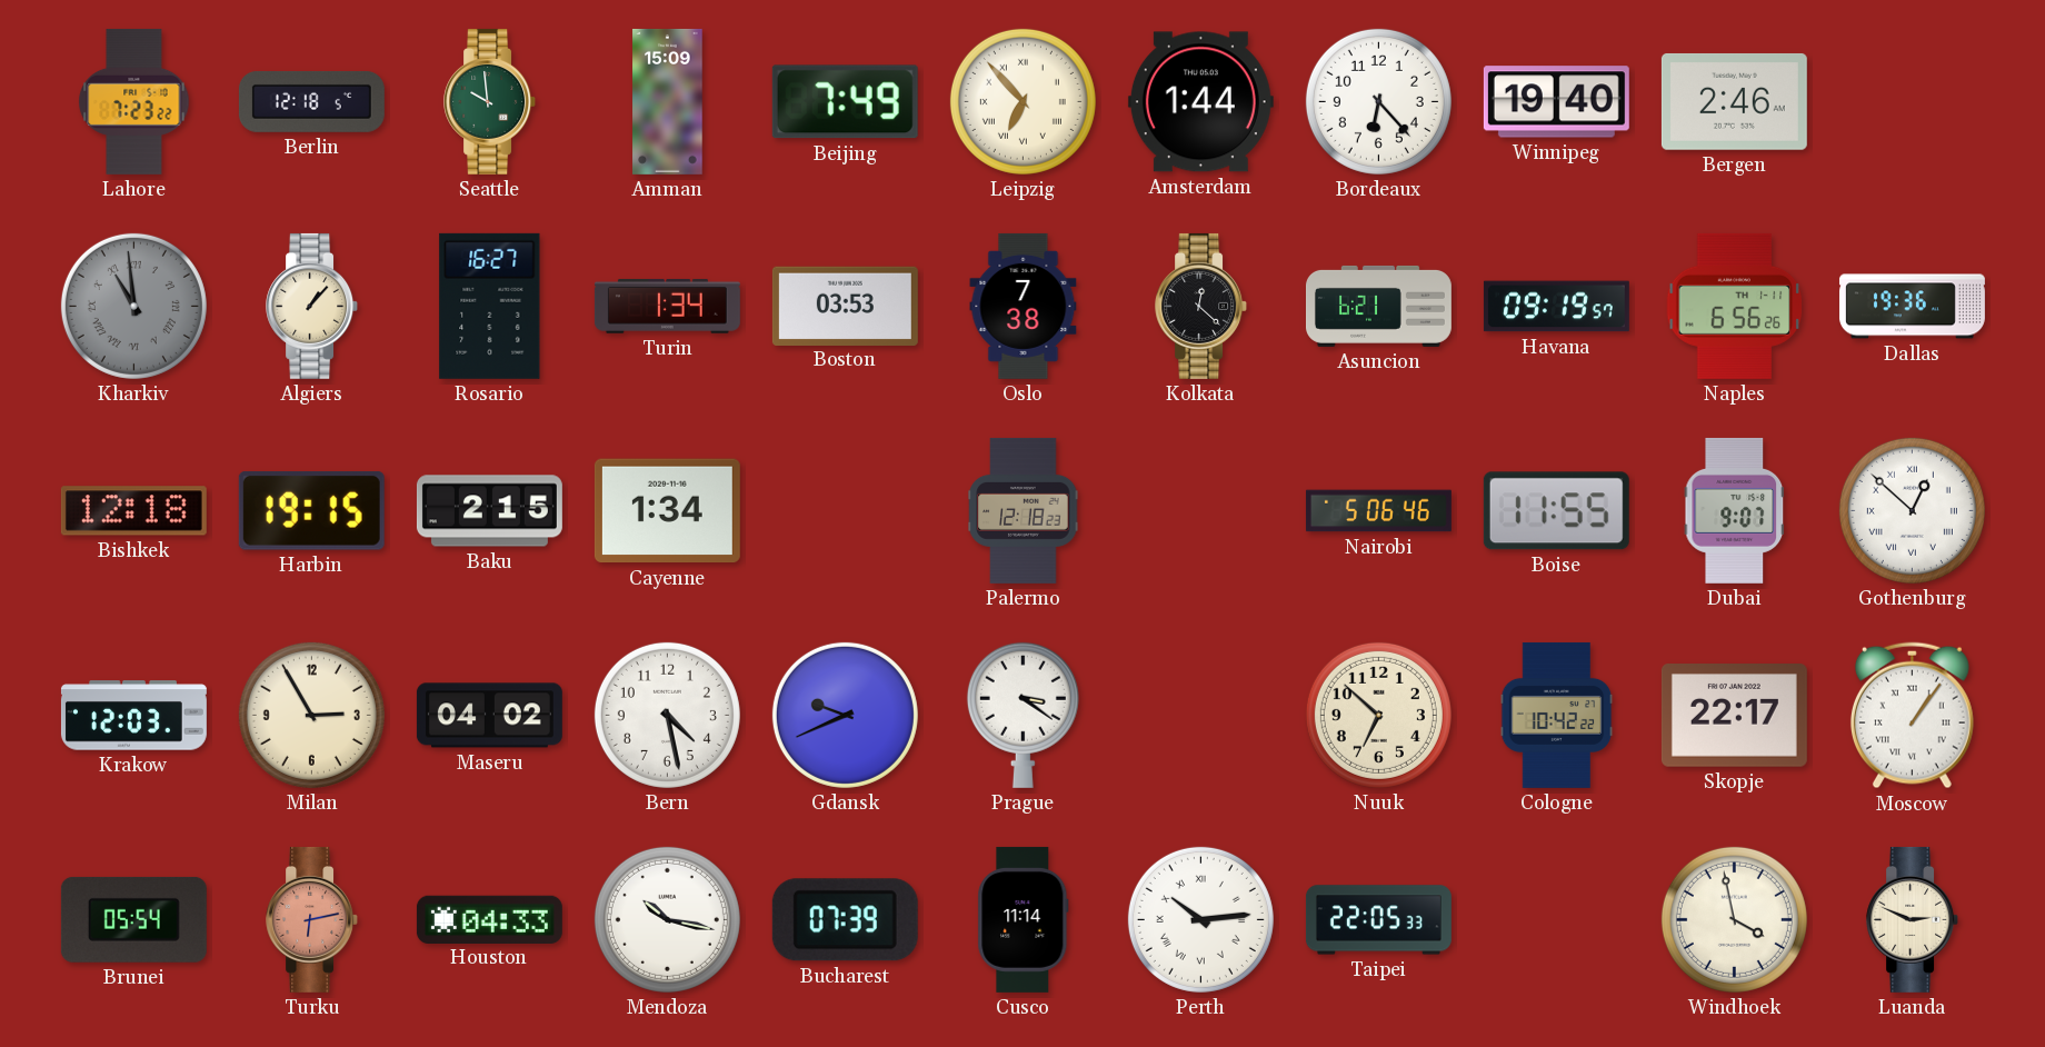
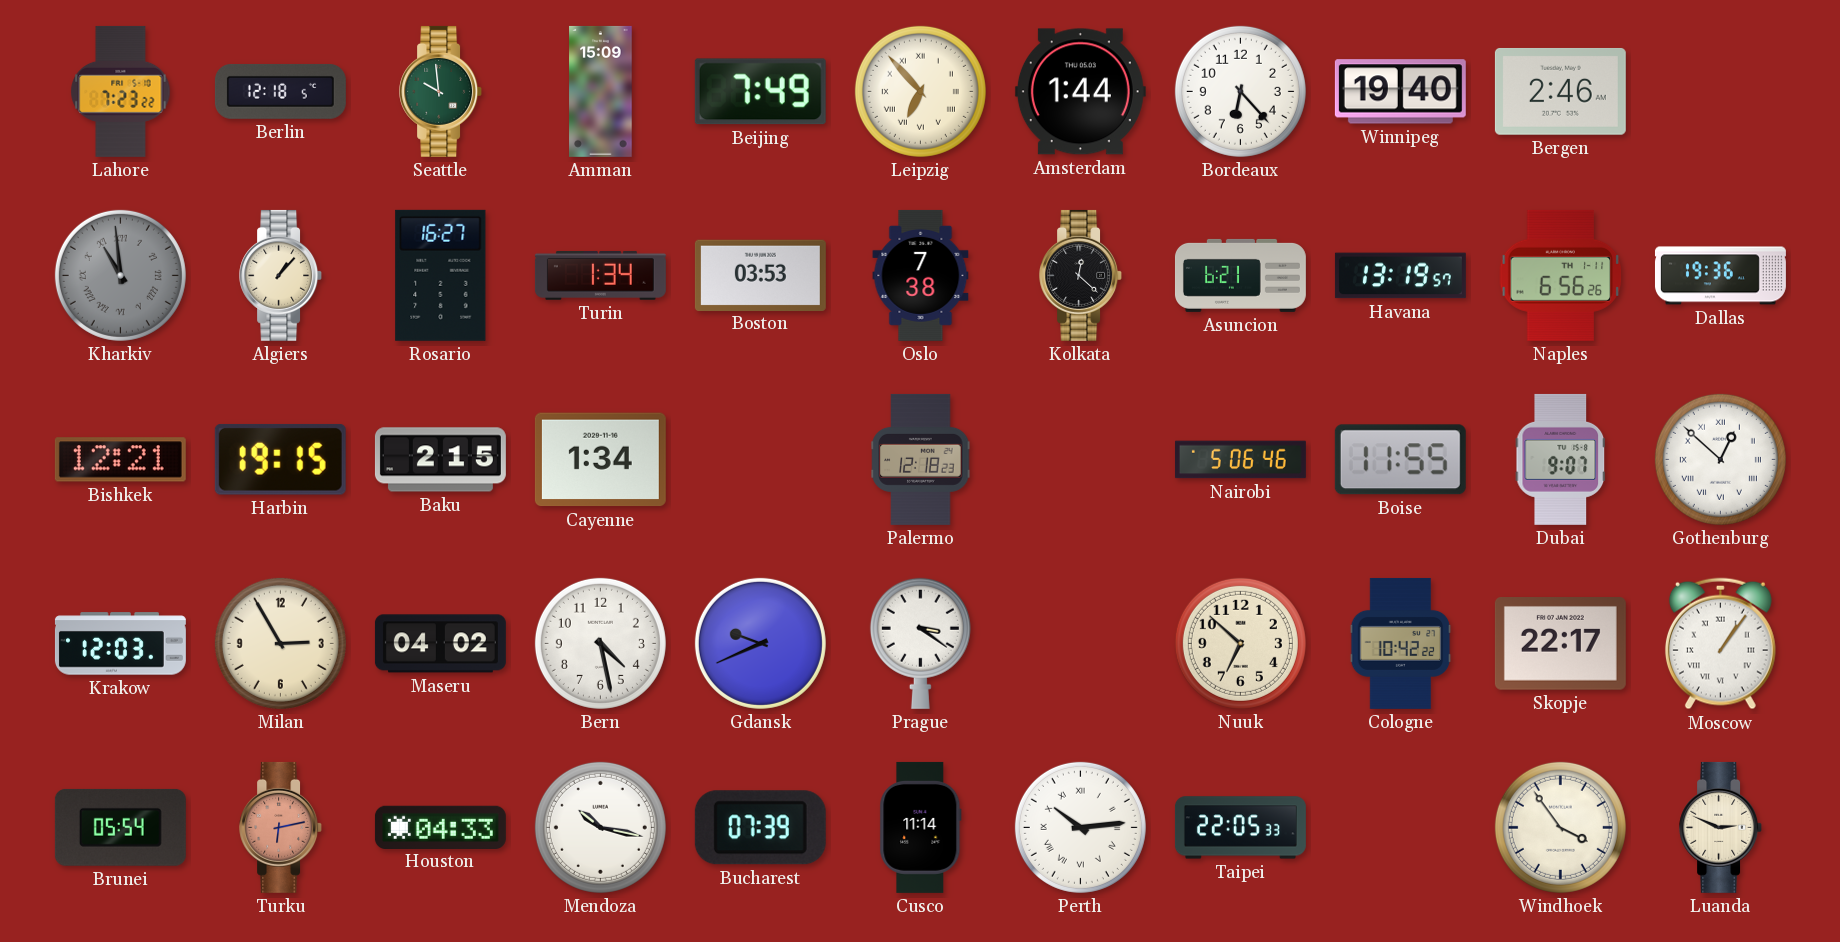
Havana: 09:19 -> 13:19 (1400, 276)
Bishkek: 12:18 -> 12:21 (120, 460)
Windhoek: 3:58 -> 3:54 (1560, 827)
